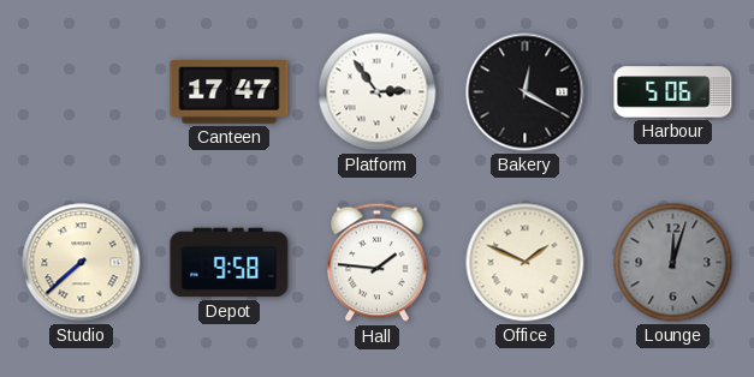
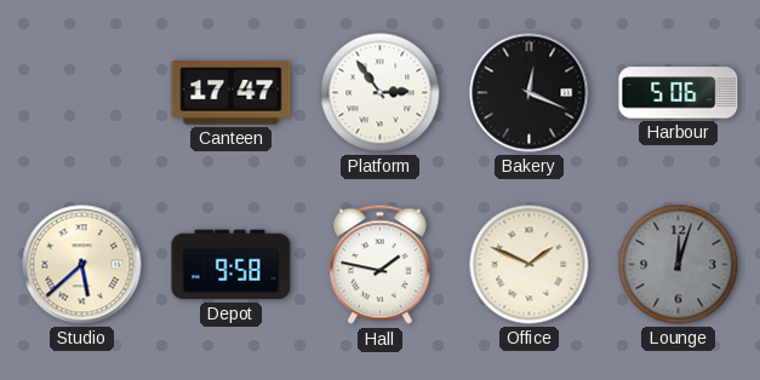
Bakery: 12:20 -> 12:19 (530, 93)
Studio: 7:38 -> 5:38 (82, 265)
Hall: 1:46 -> 1:47 (381, 265)
